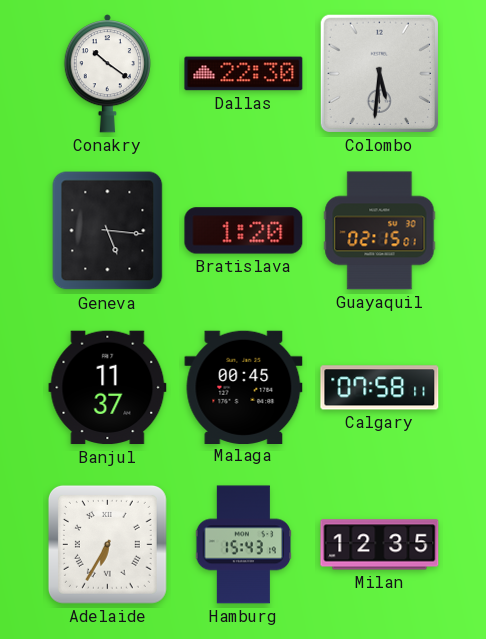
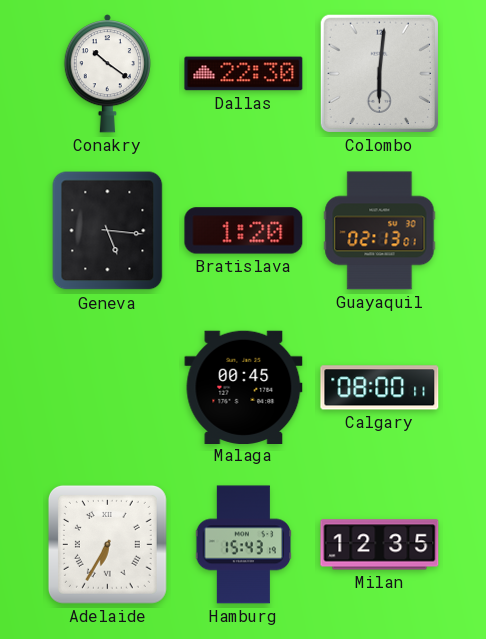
Colombo: 5:31 -> 6:01 (379, 73)
Guayaquil: 02:15 -> 02:13 (380, 231)
Banjul: 11:37 -> none (108, 388)
Calgary: 07:58 -> 08:00 (380, 388)
